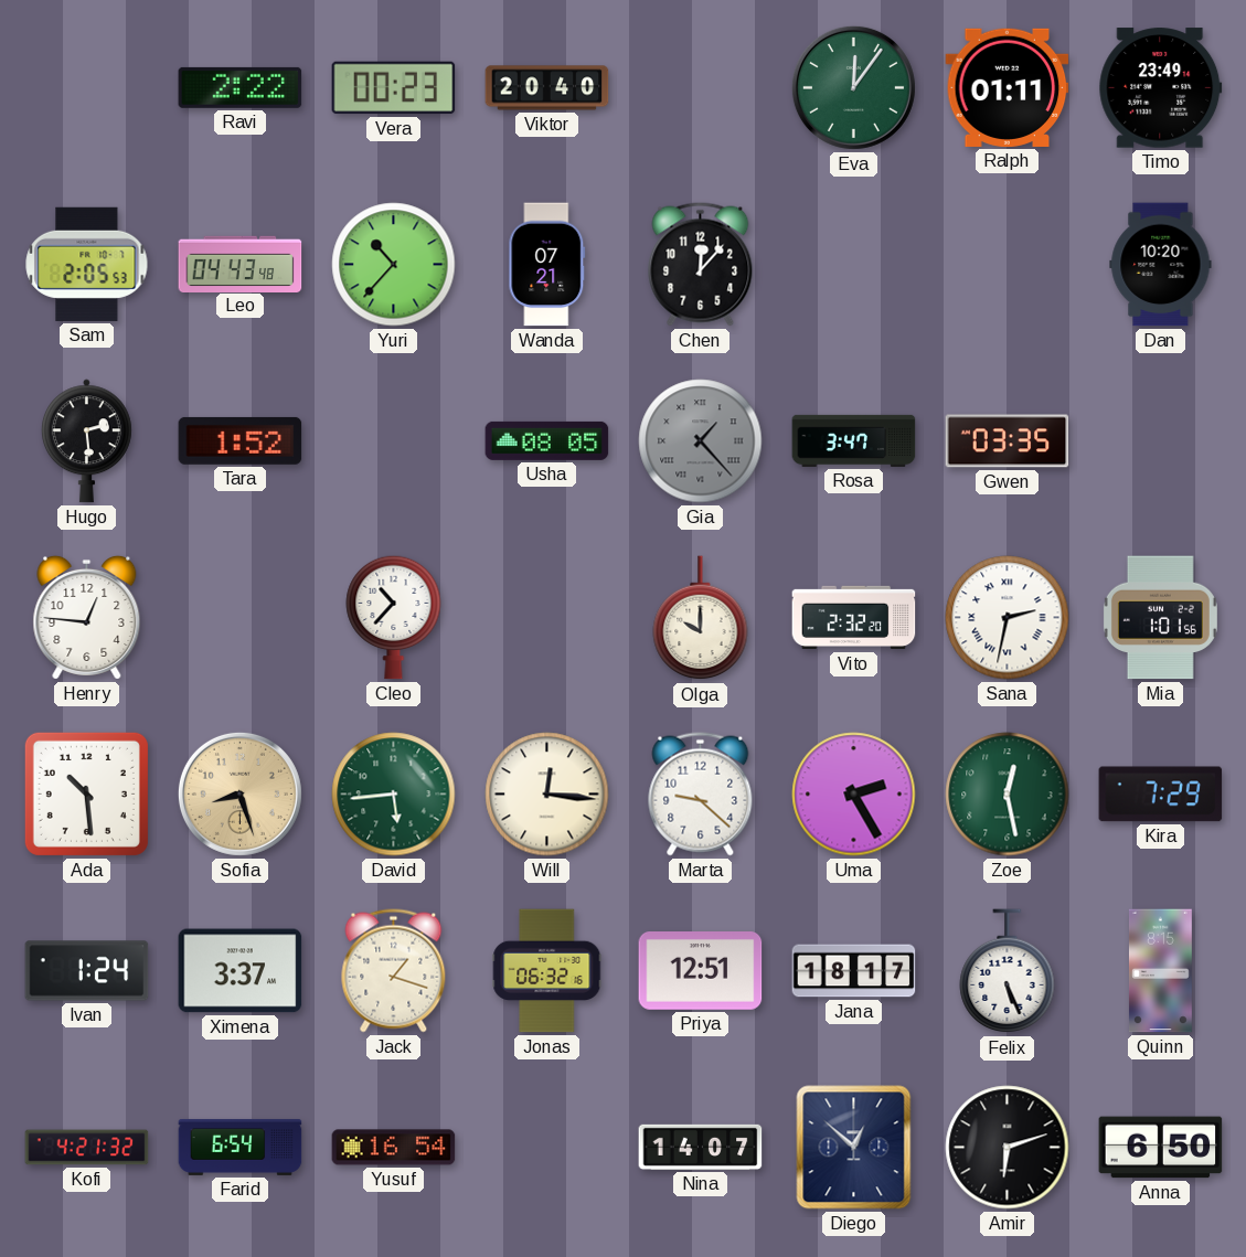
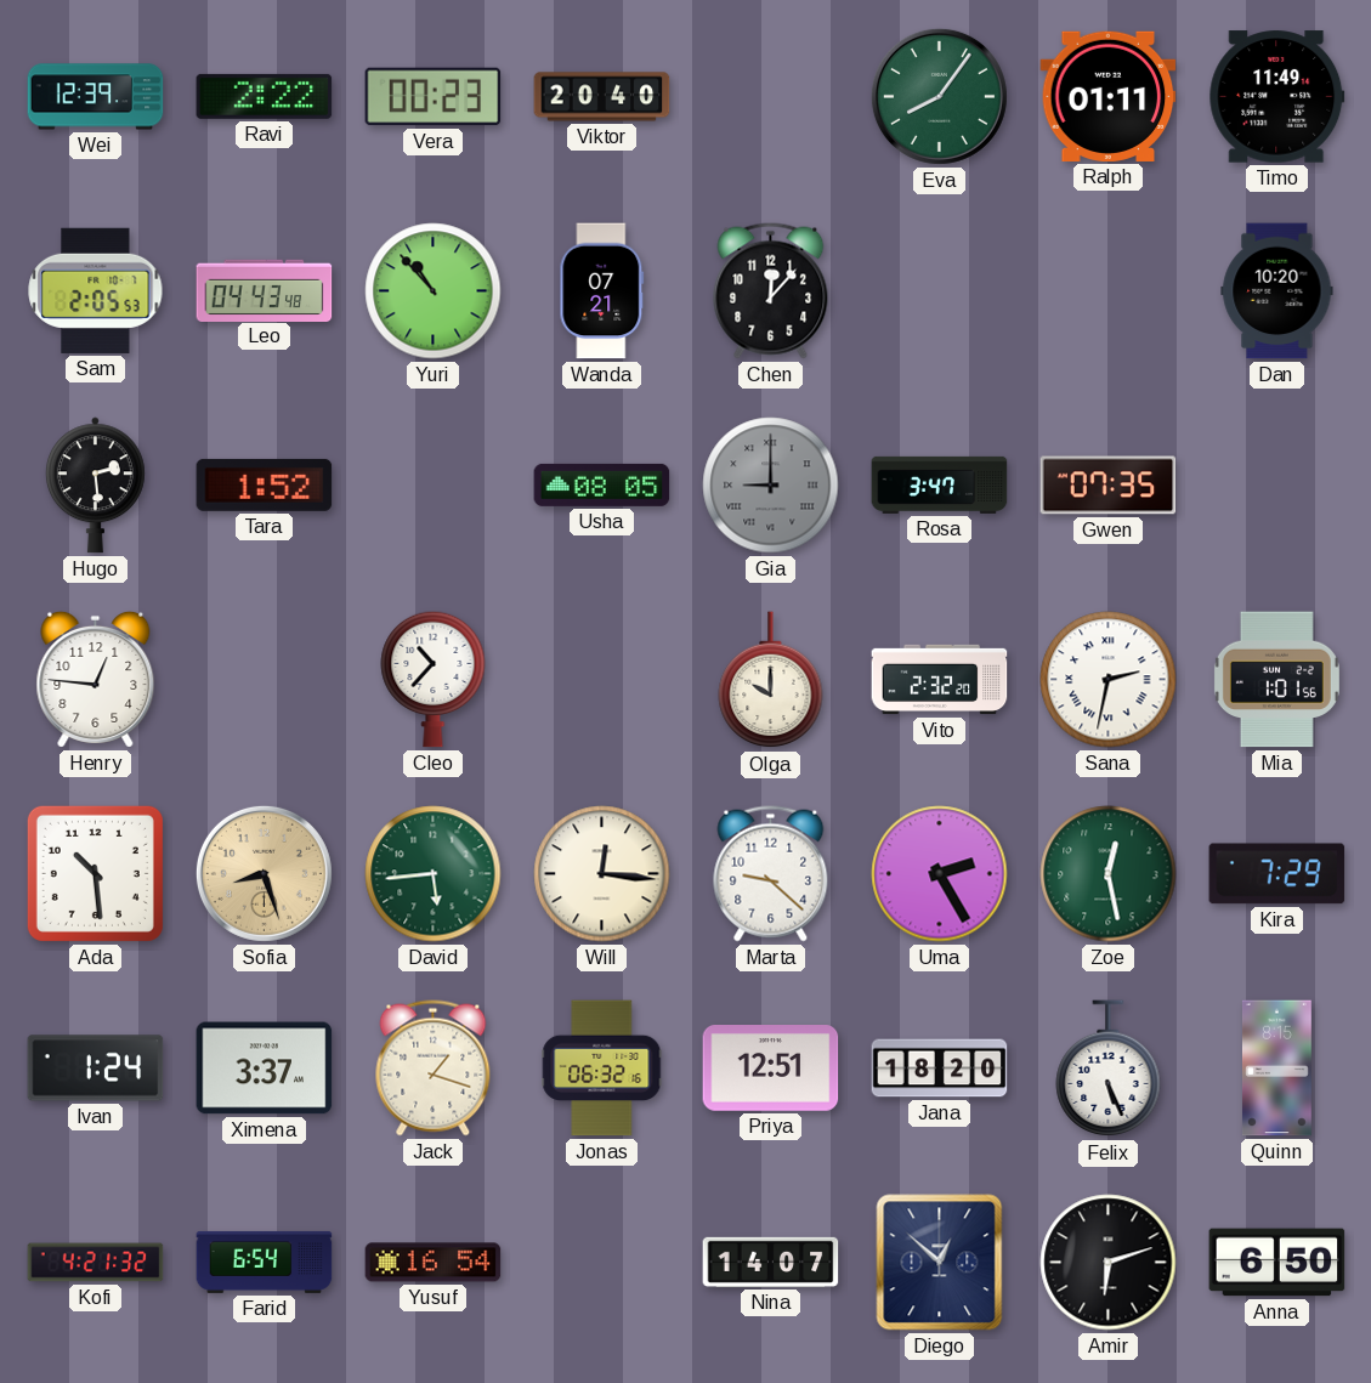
Wei: none -> 12:39 (96, 97)
Eva: 12:06 -> 8:06 (939, 96)
Timo: 23:49 -> 11:49 (1277, 97)
Yuri: 10:37 -> 10:53 (434, 291)
Gia: 1:23 -> 9:00 (771, 486)
Gwen: 03:35 -> 07:35 (1109, 486)
Jana: 18:17 -> 18:20 (940, 1069)
